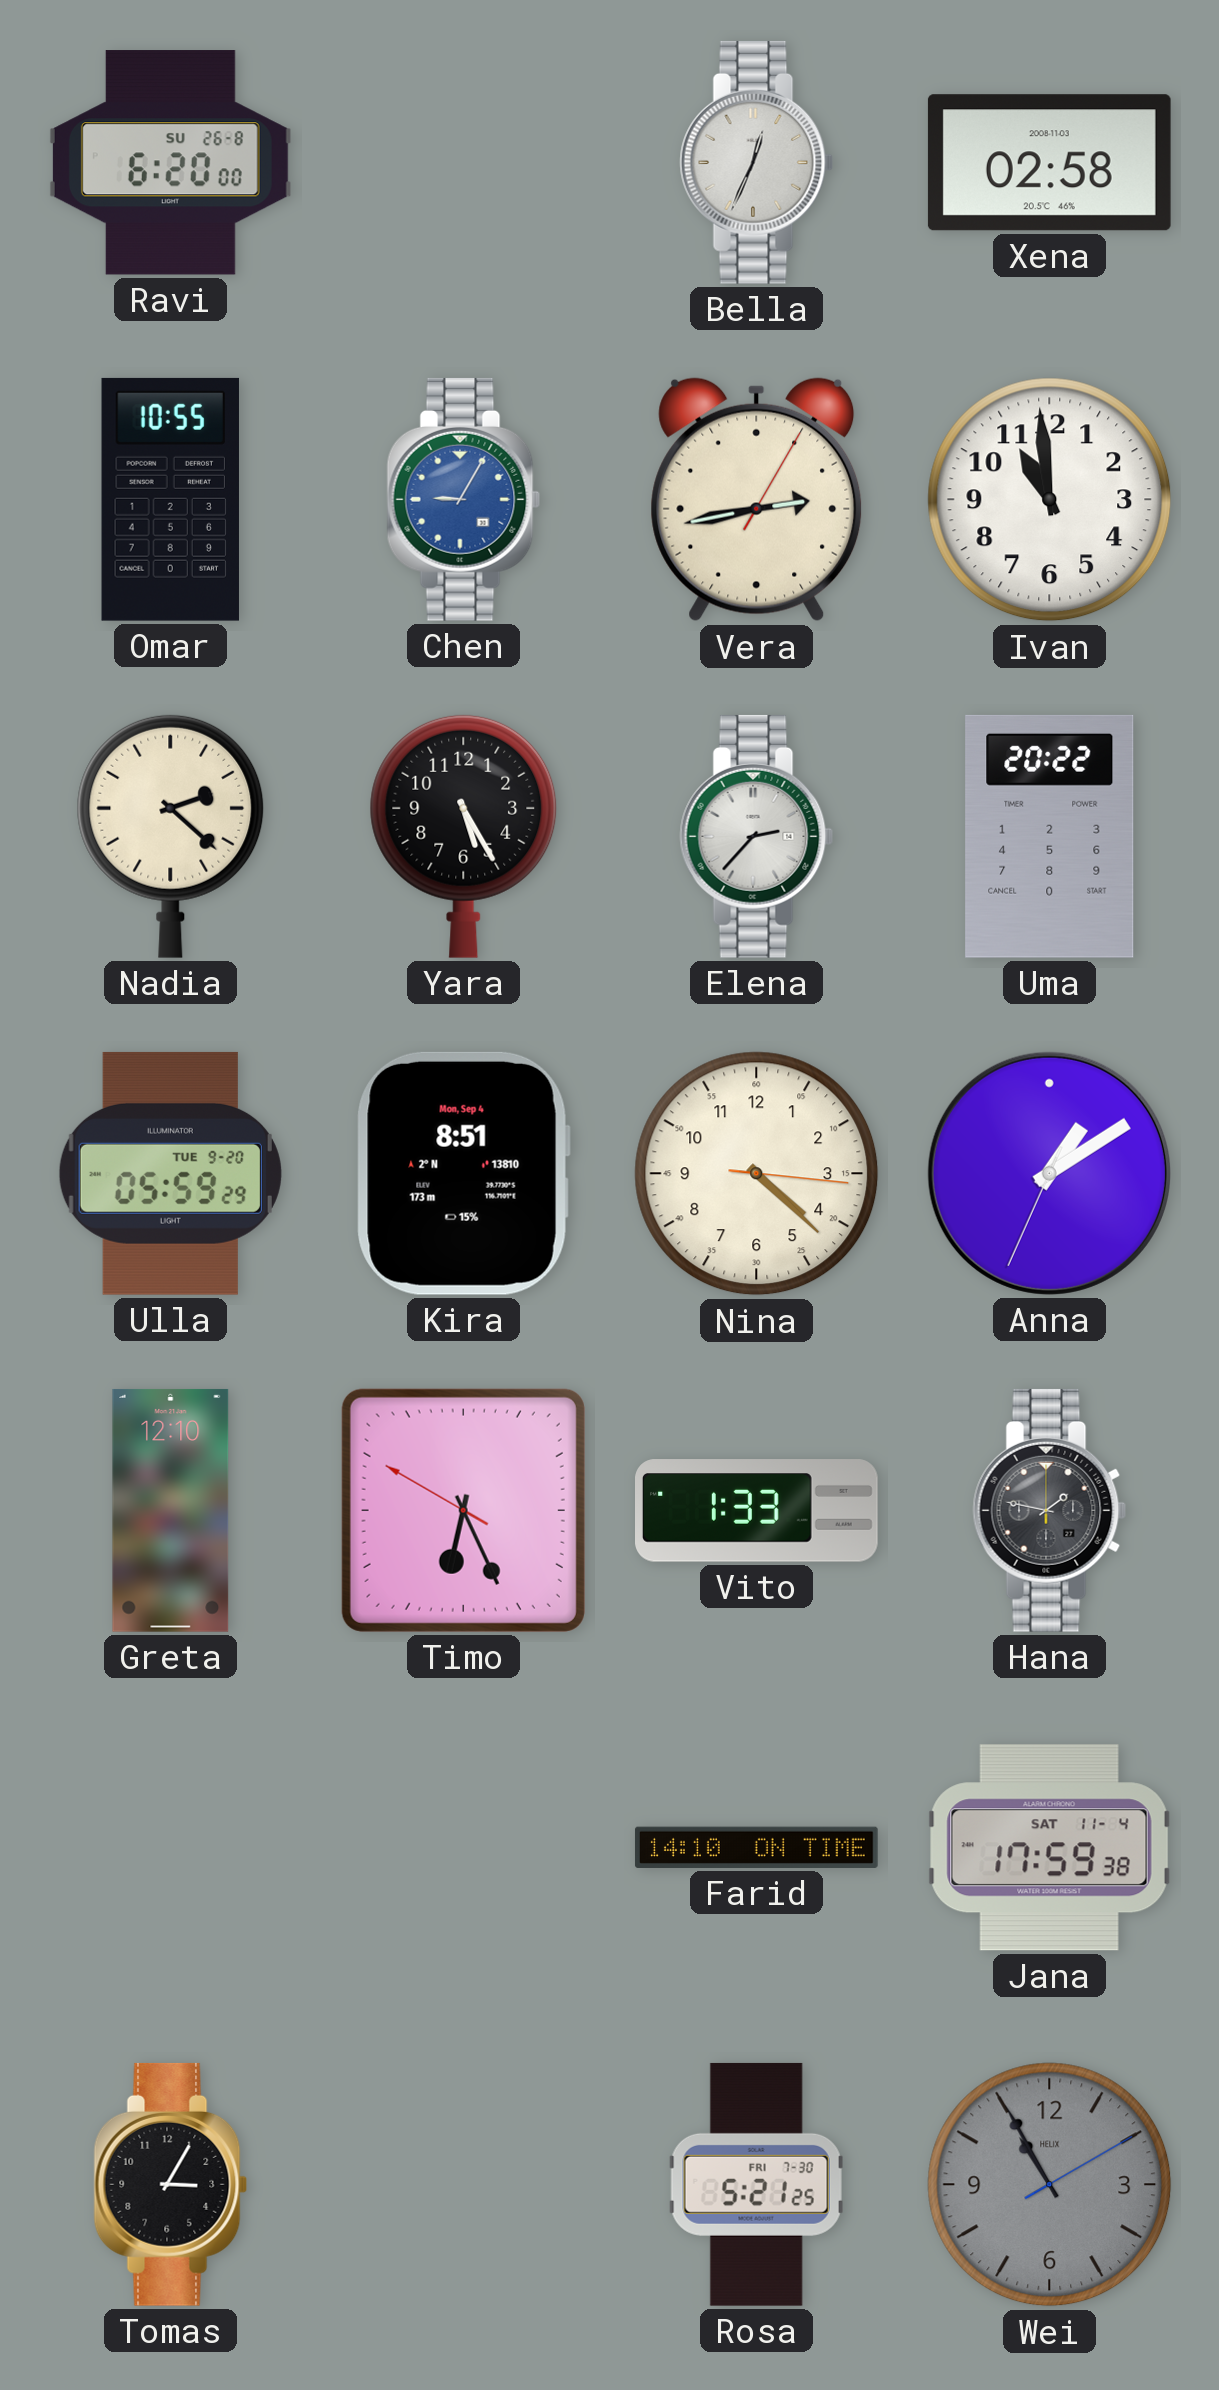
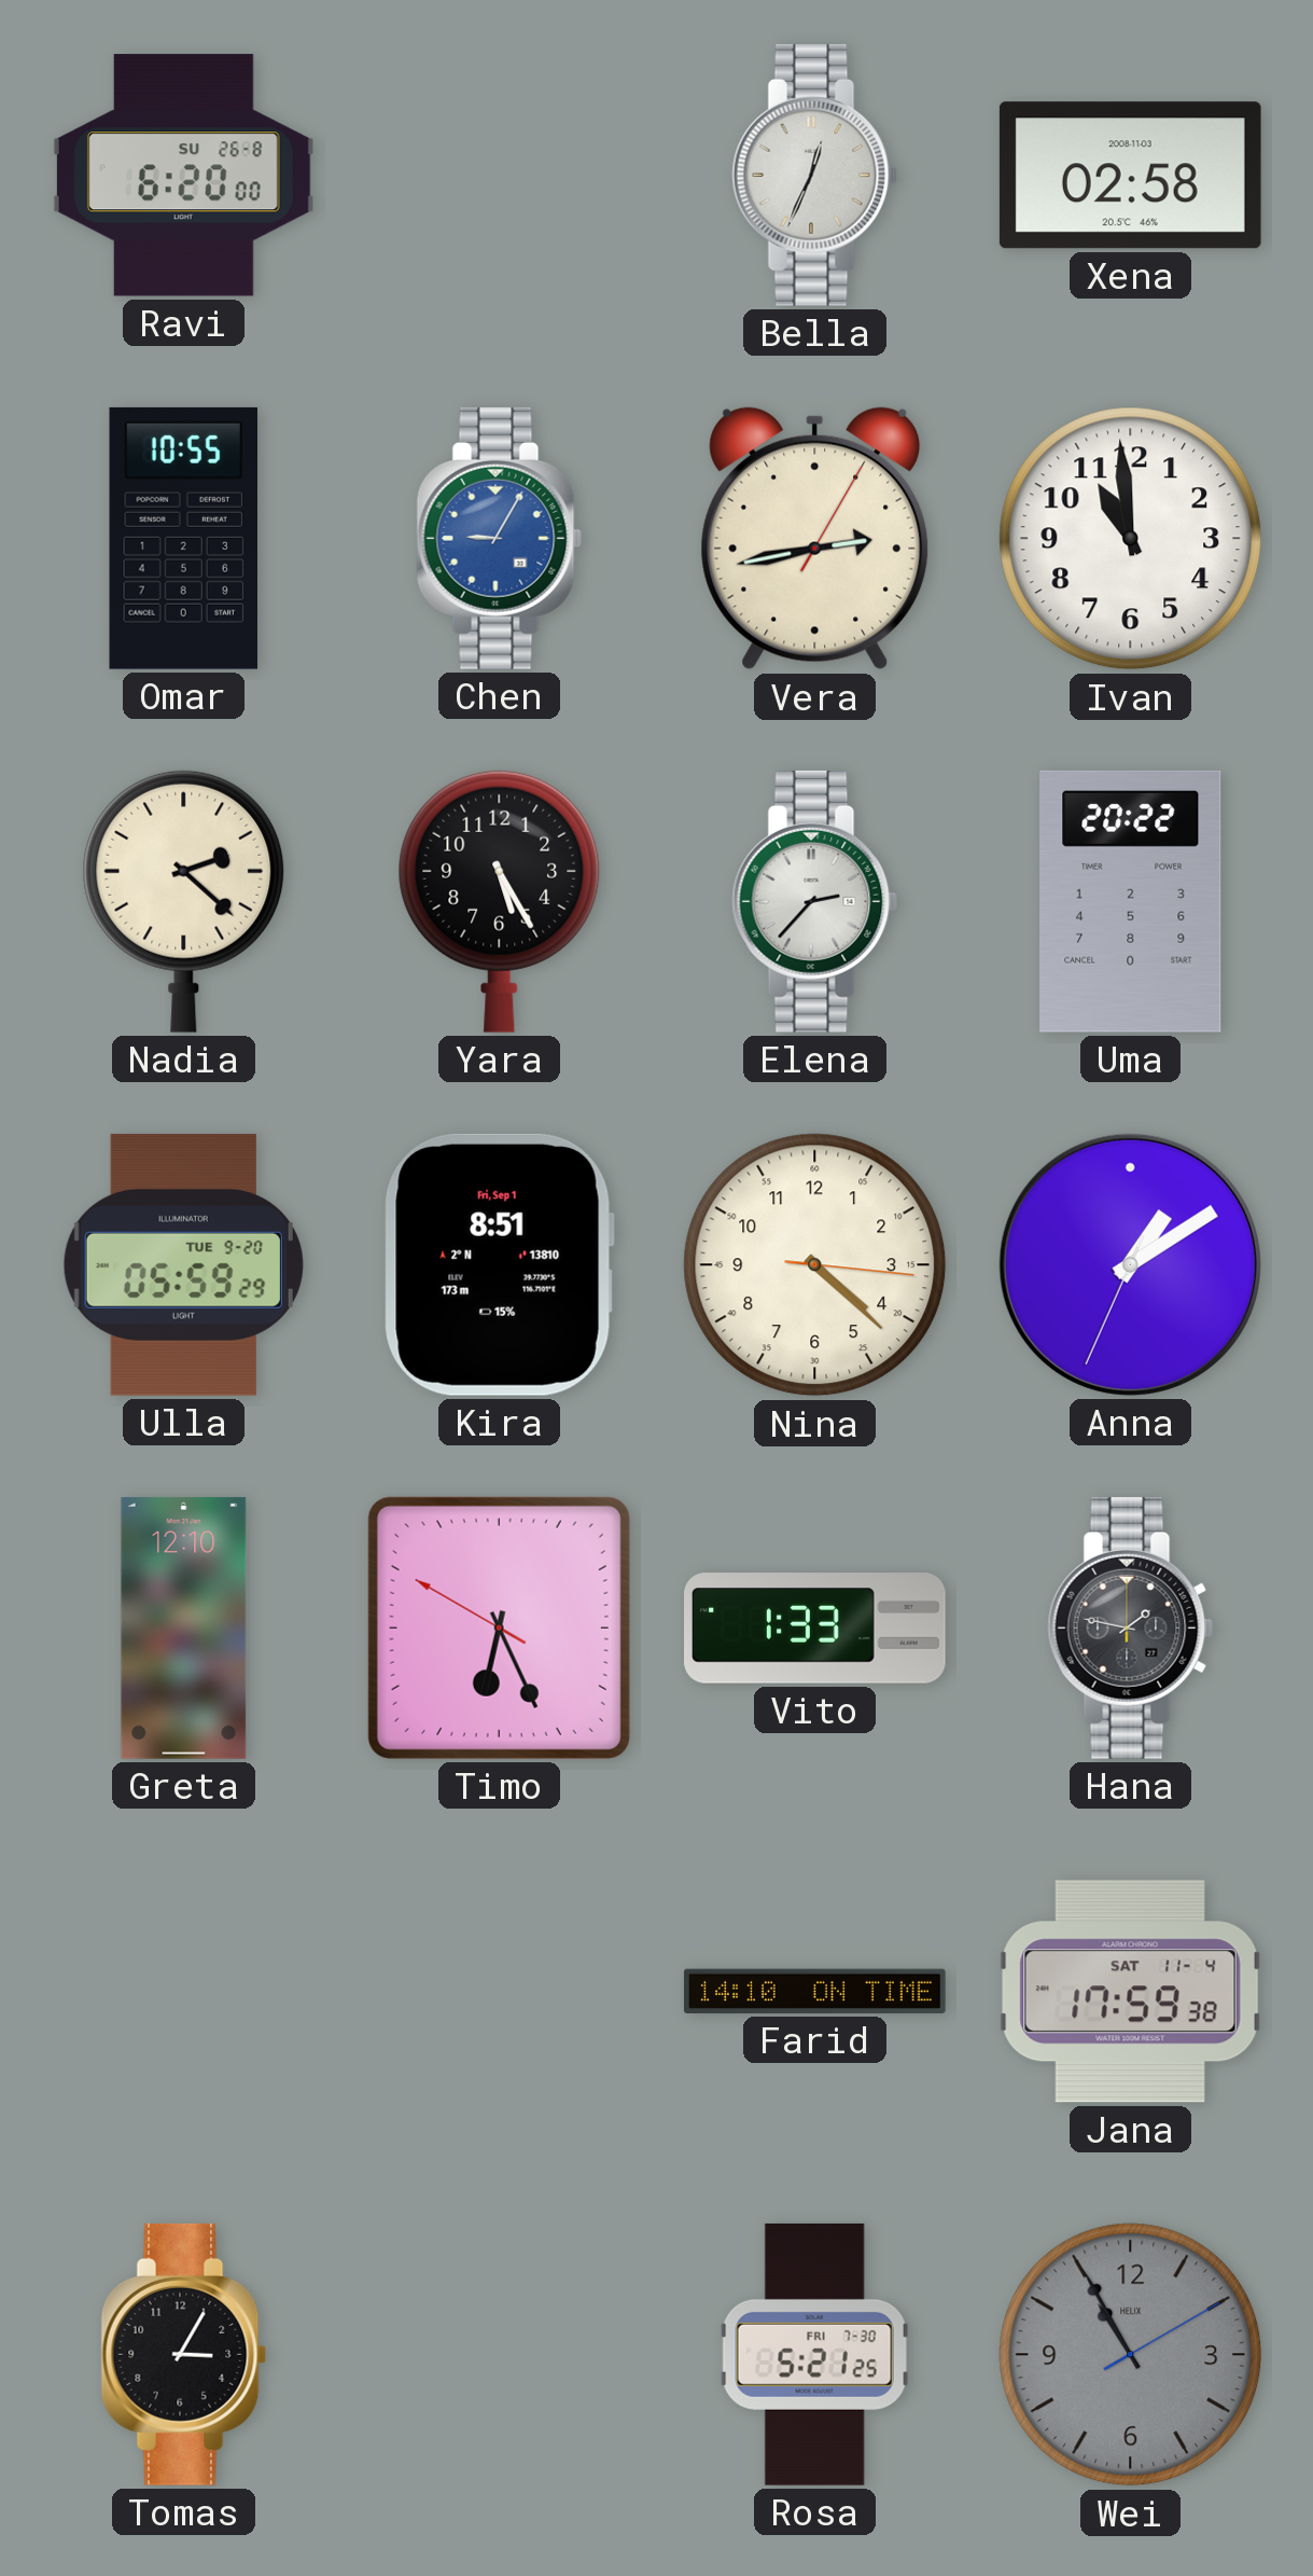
Kira date: Mon, Sep 4 -> Fri, Sep 1 (499, 1264)
